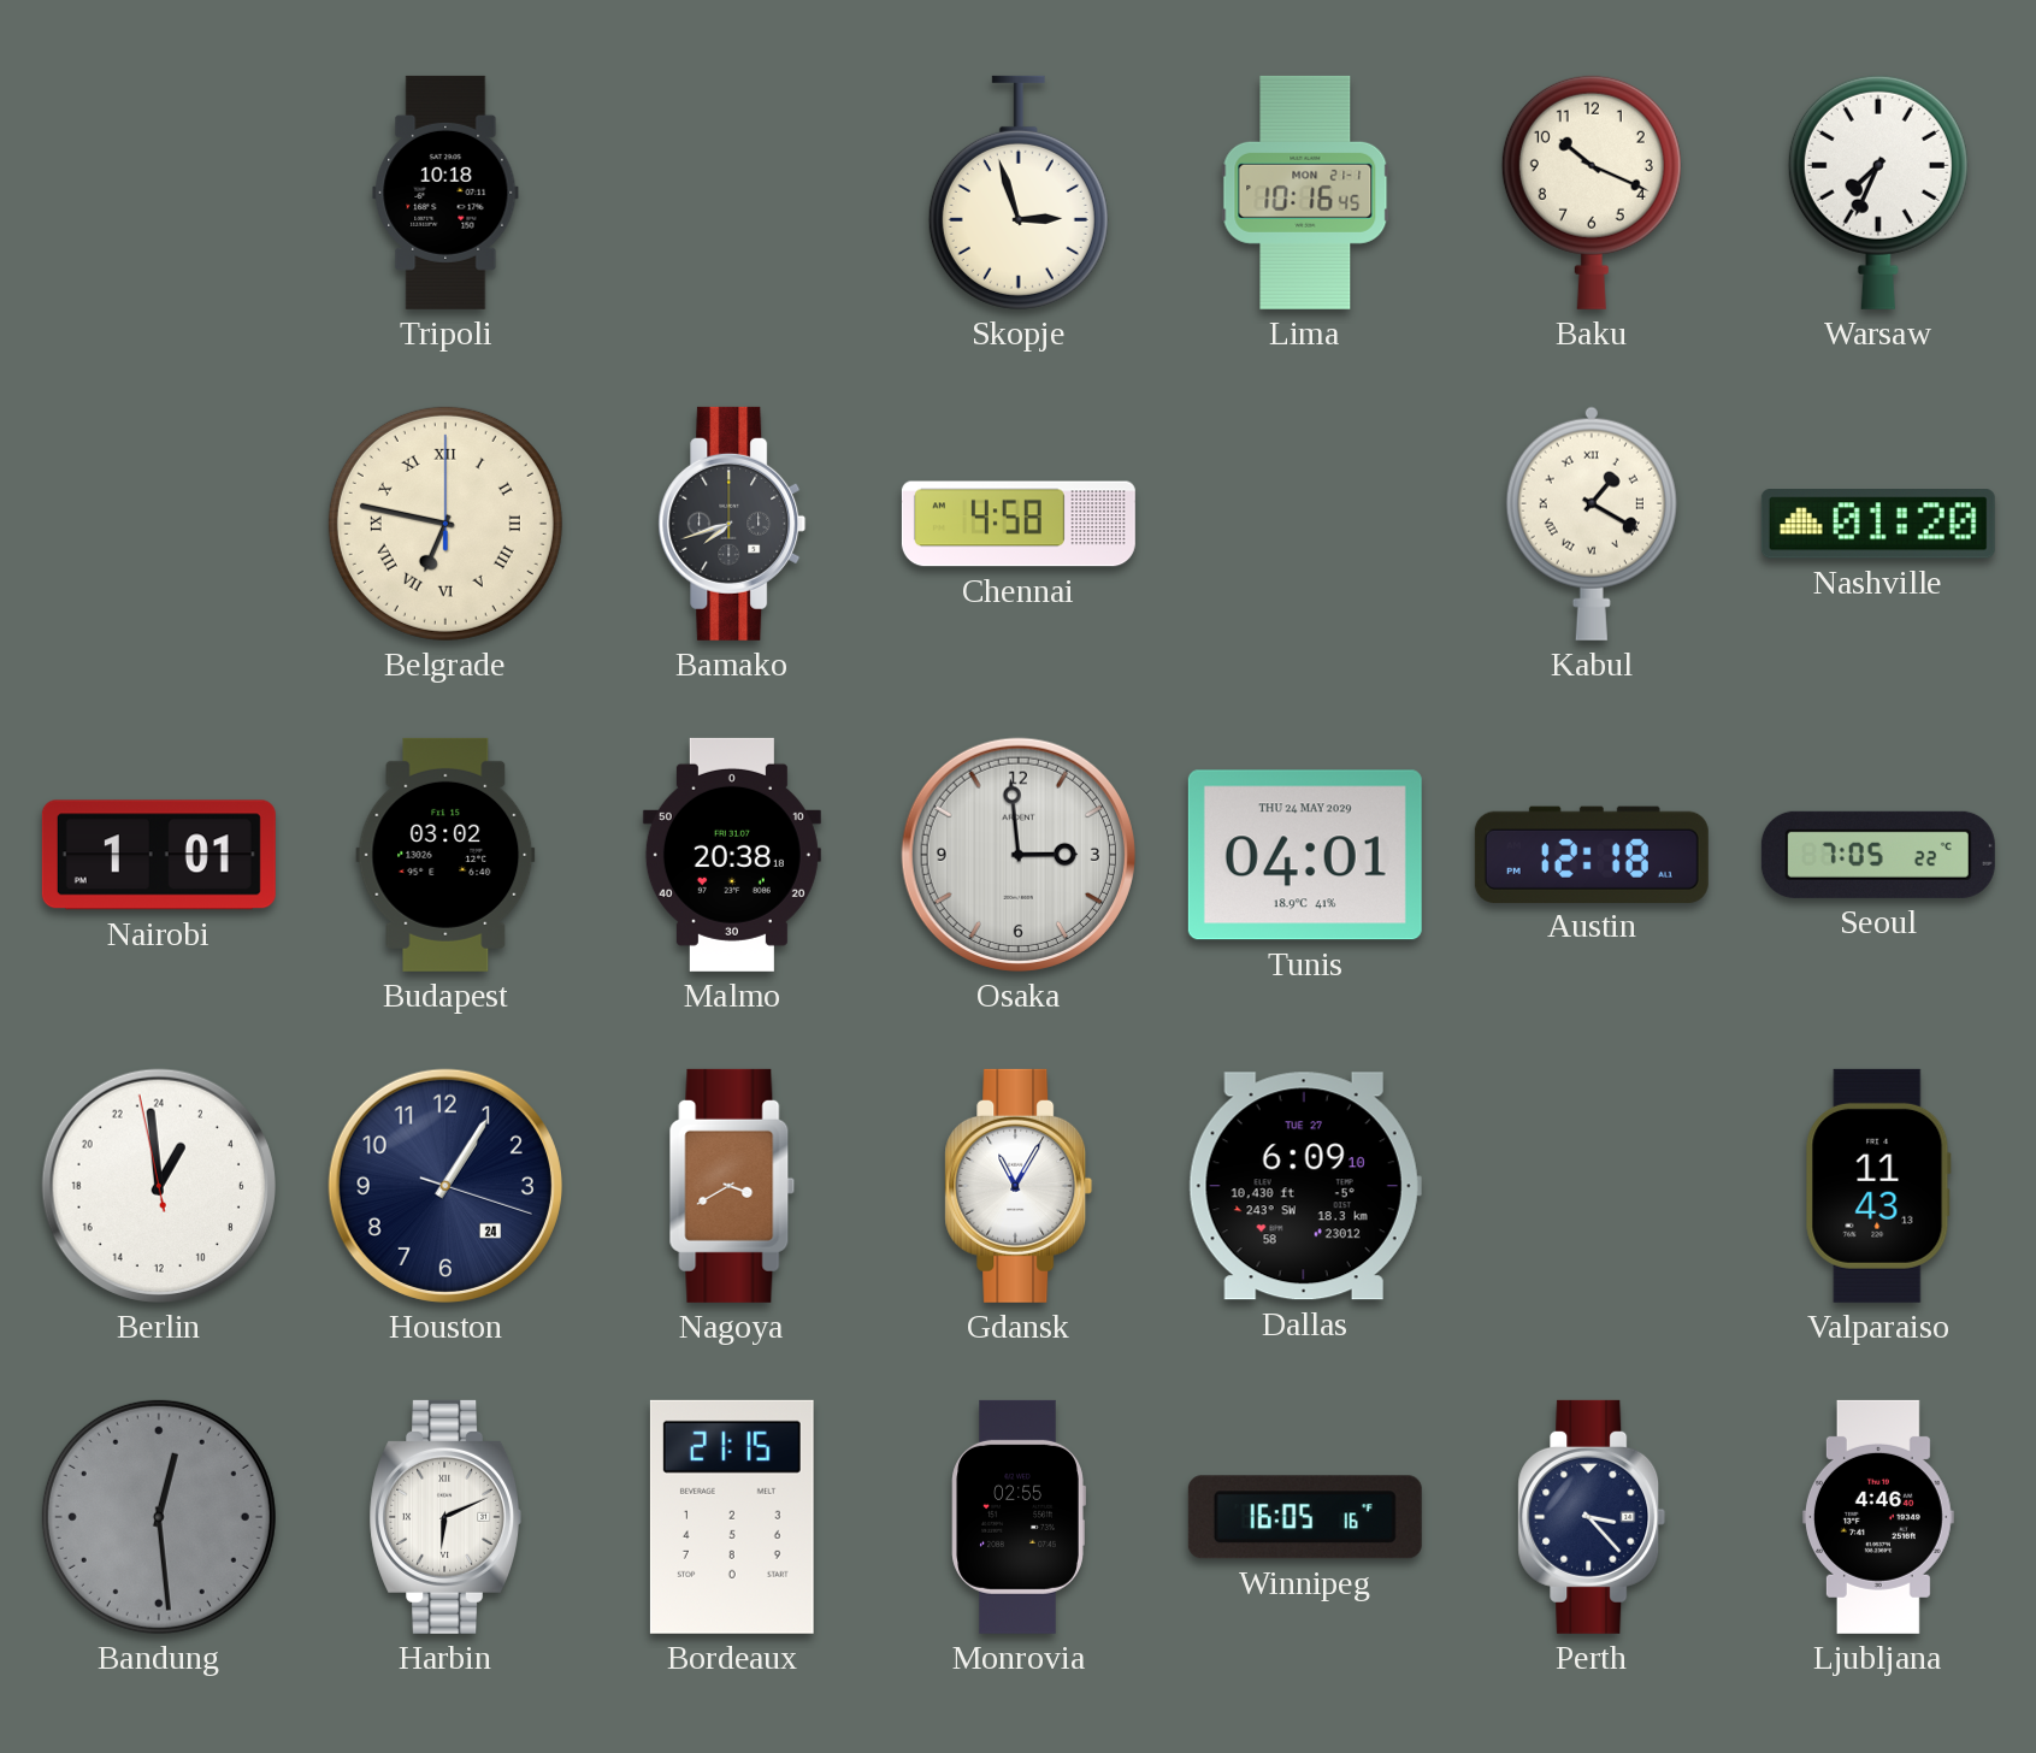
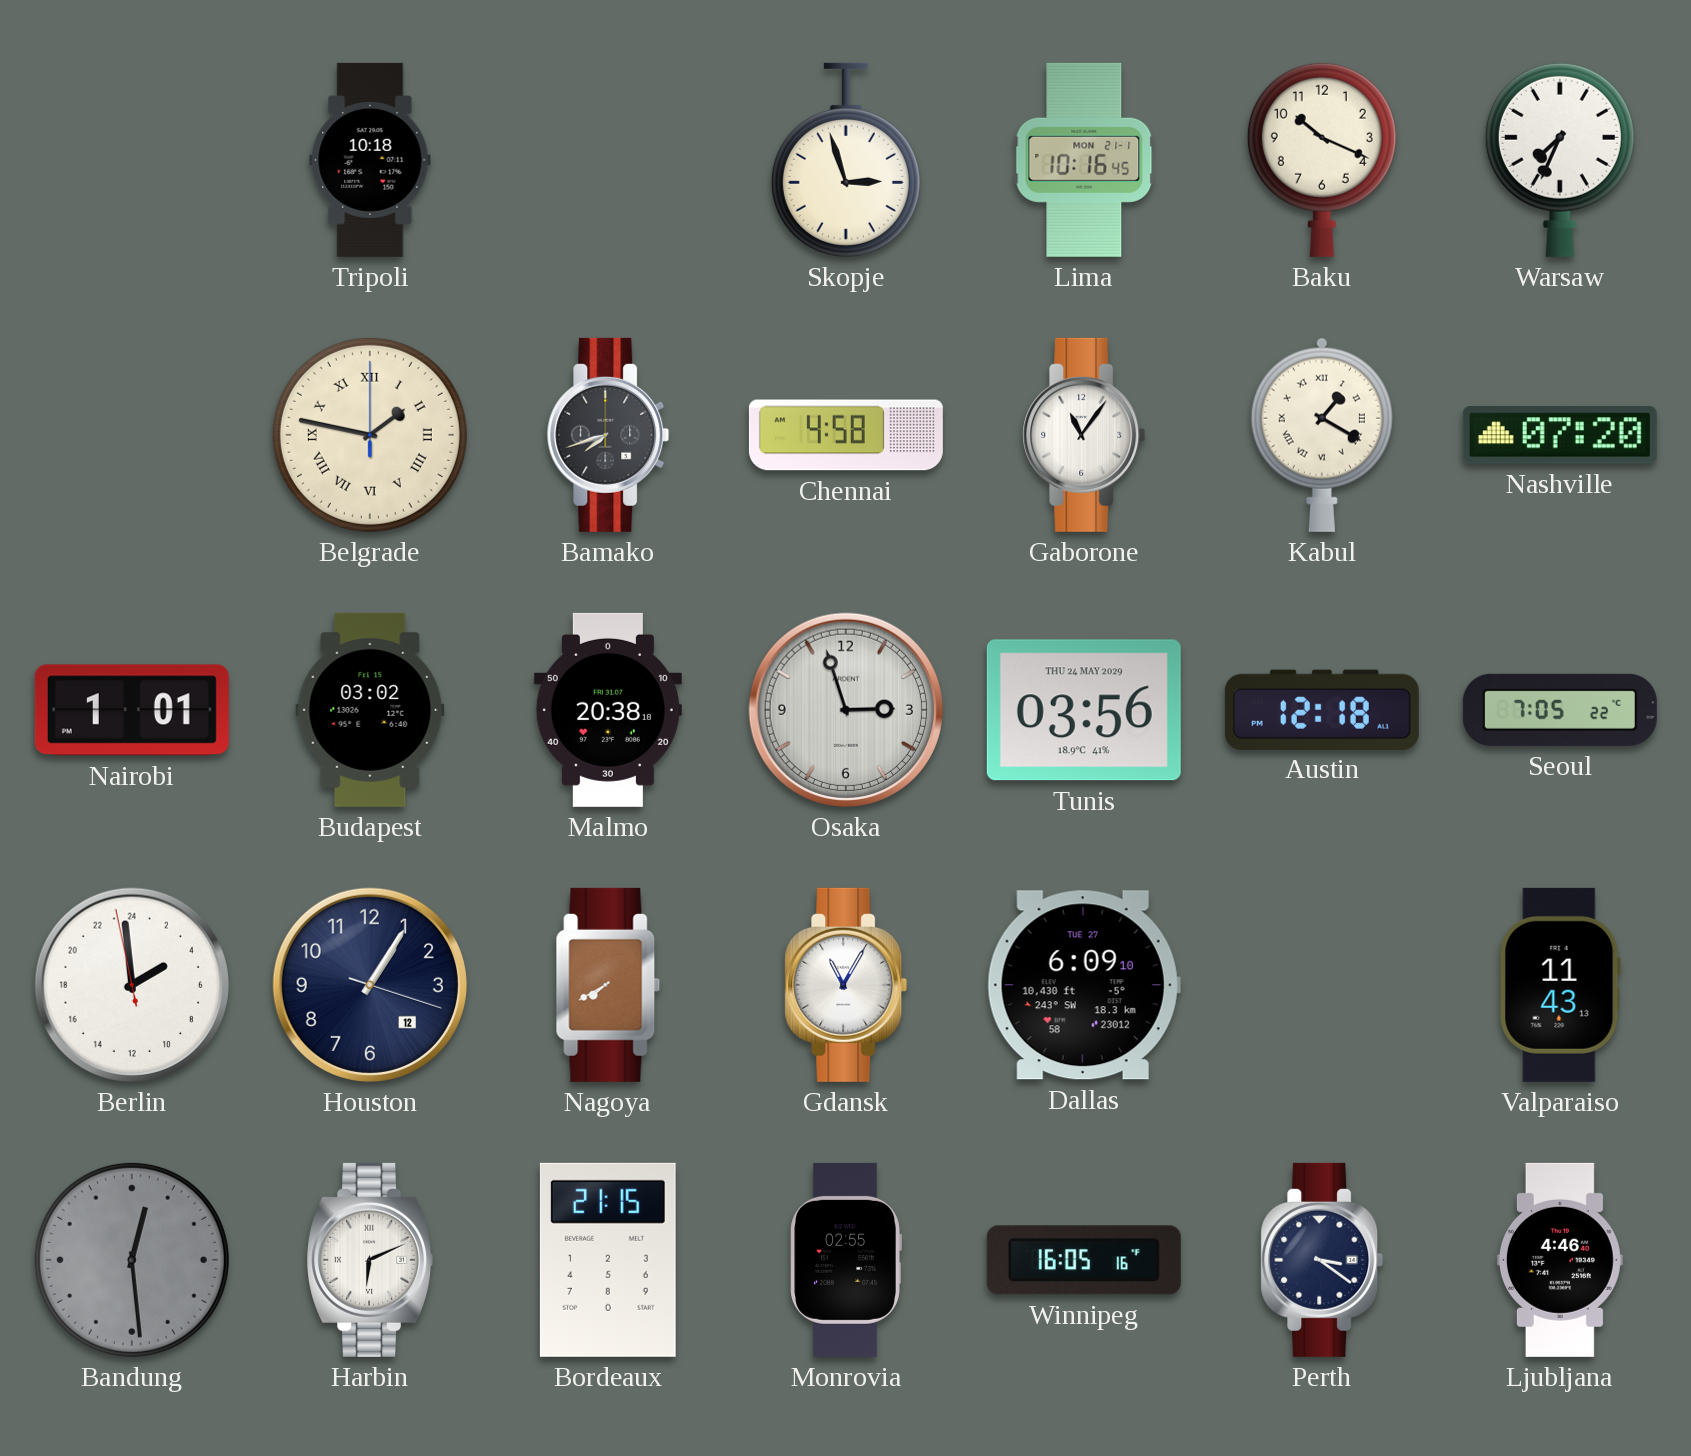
Belgrade: 6:47 -> 1:47 (370, 435)
Gaborone: none -> 11:06 (1084, 435)
Nashville: 01:20 -> 07:20 (1560, 436)
Osaka: 2:59 -> 2:57 (846, 710)
Tunis: 04:01 -> 03:56 (1084, 710)
Berlin: 1:58 -> 3:58 (132, 985)
Houston date: 24 -> 12 (370, 985)
Nagoya: 3:40 -> 7:40 (608, 985)
Perth: 3:23 -> 3:21 (1322, 1260)
